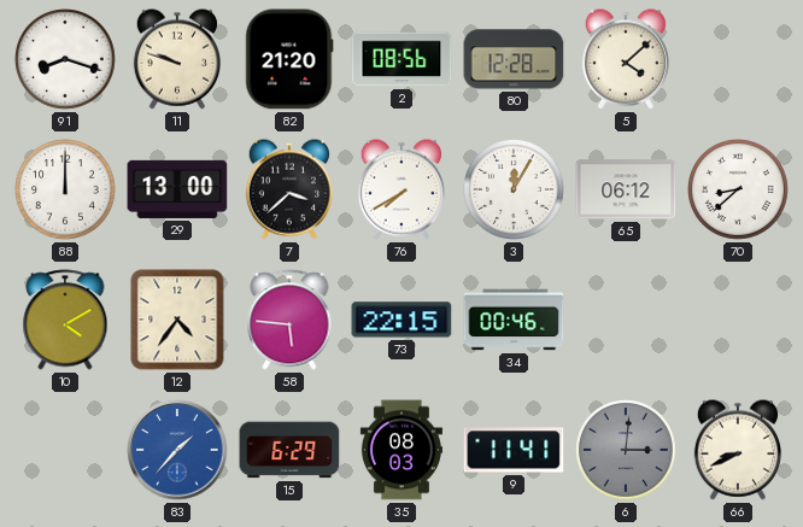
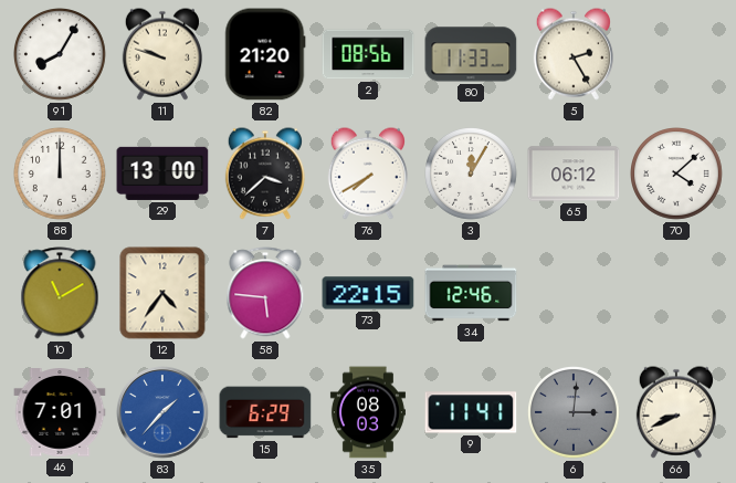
91: 8:18 -> 8:05 (61, 55)
80: 12:28 -> 11:33 (471, 54)
5: 4:08 -> 2:25 (574, 54)
70: 8:38 -> 4:08 (677, 175)
10: 4:10 -> 11:10 (60, 293)
34: 00:46 -> 12:46 (471, 293)
46: none -> 7:01 (60, 412)
